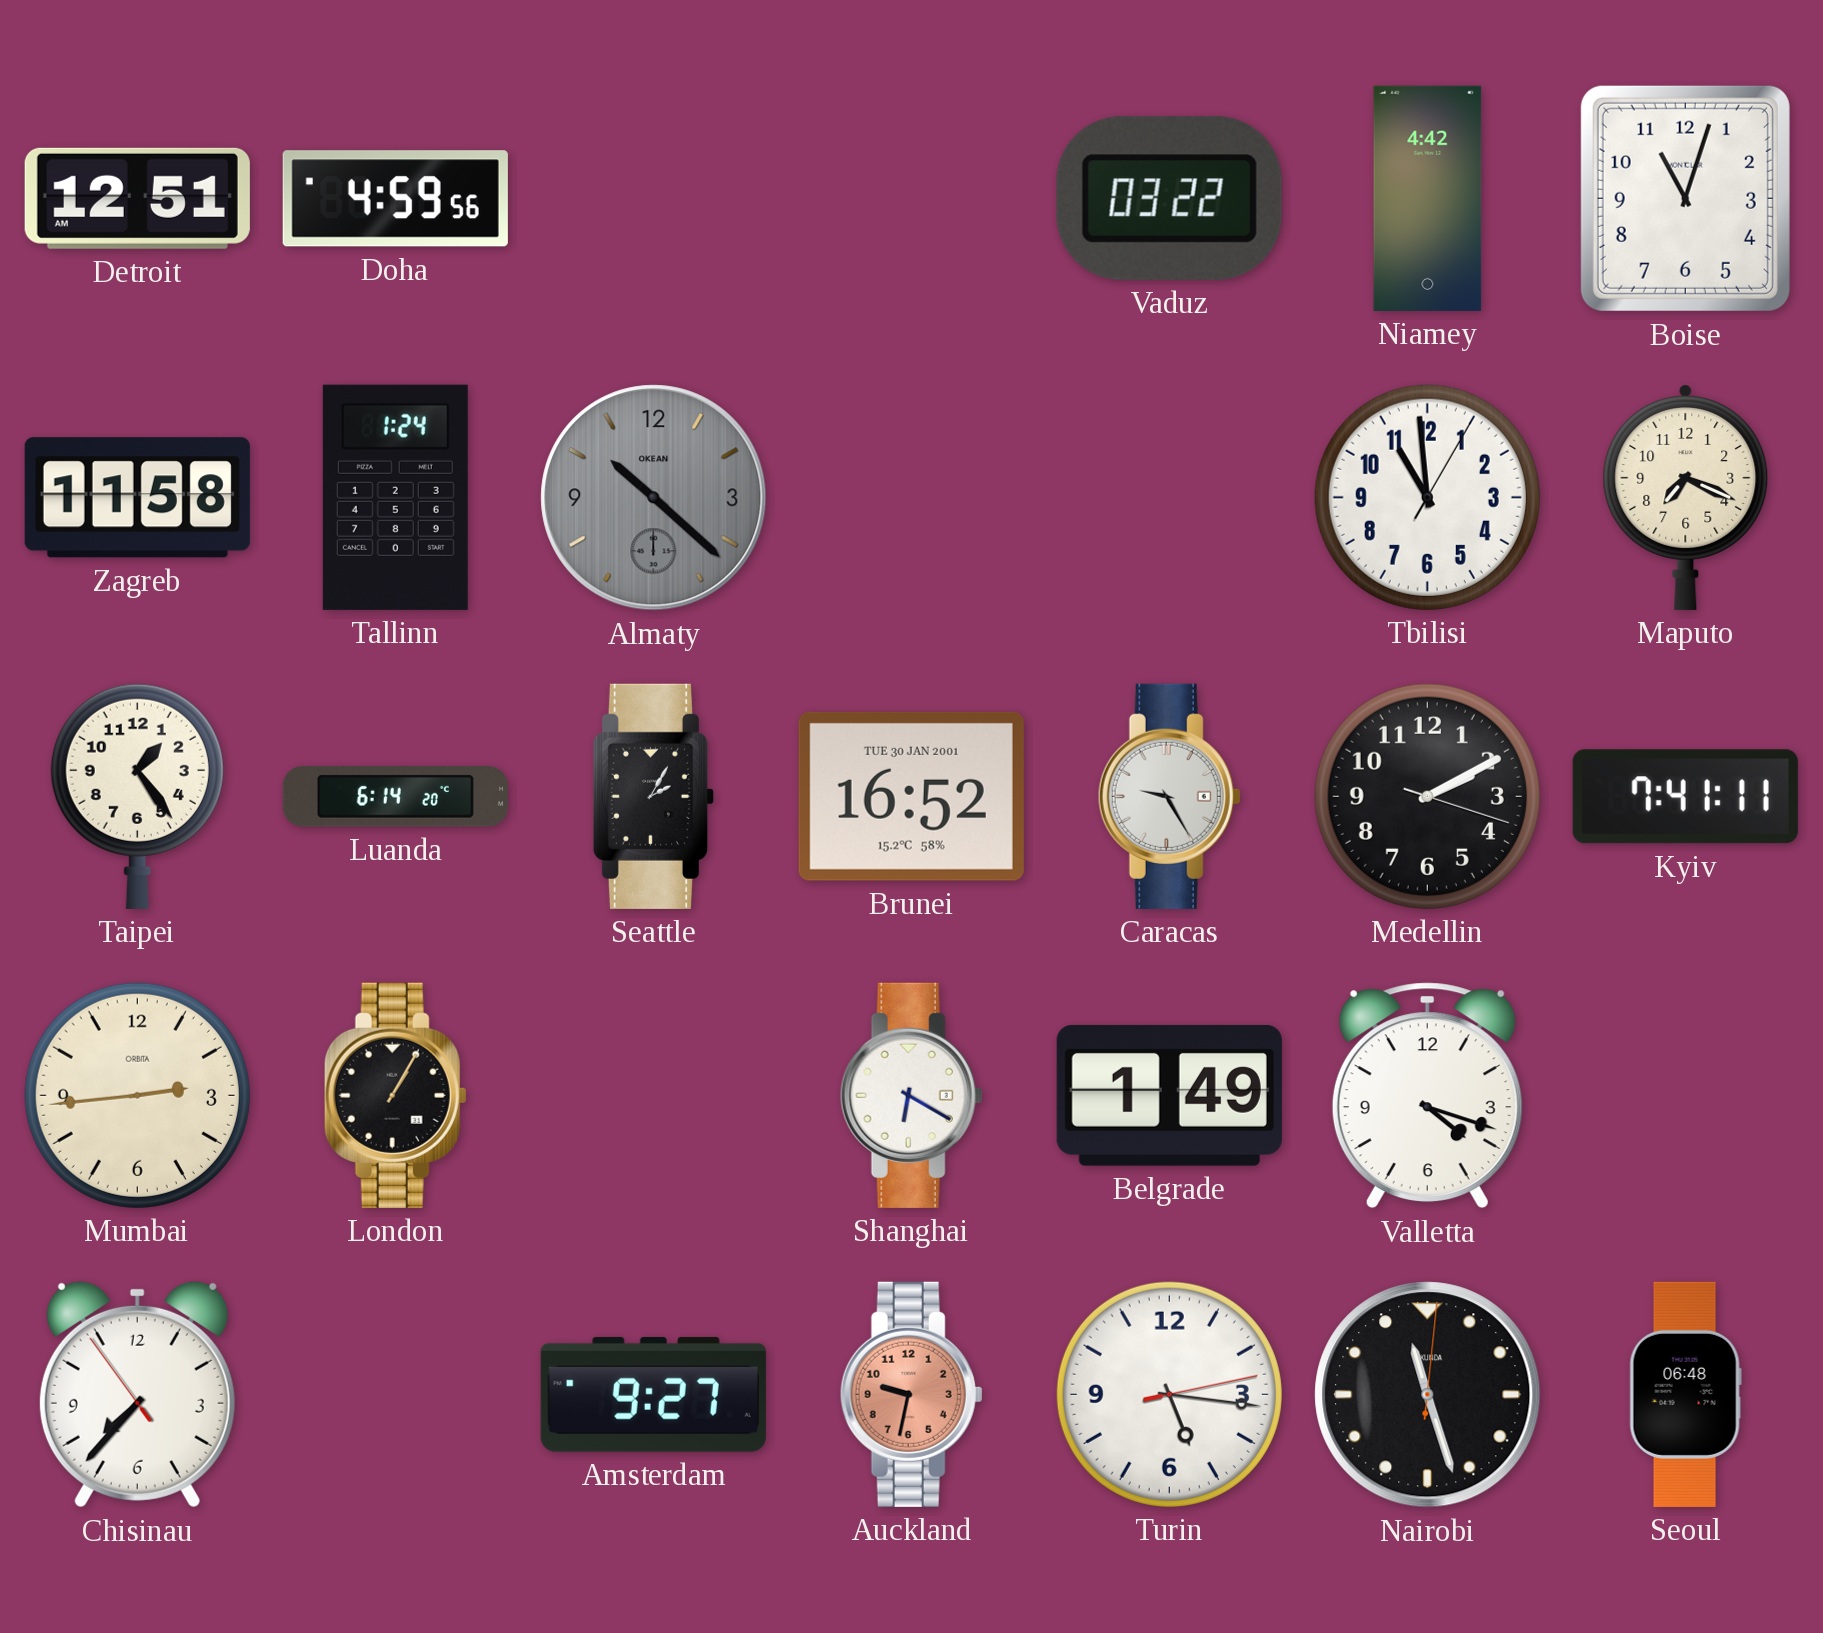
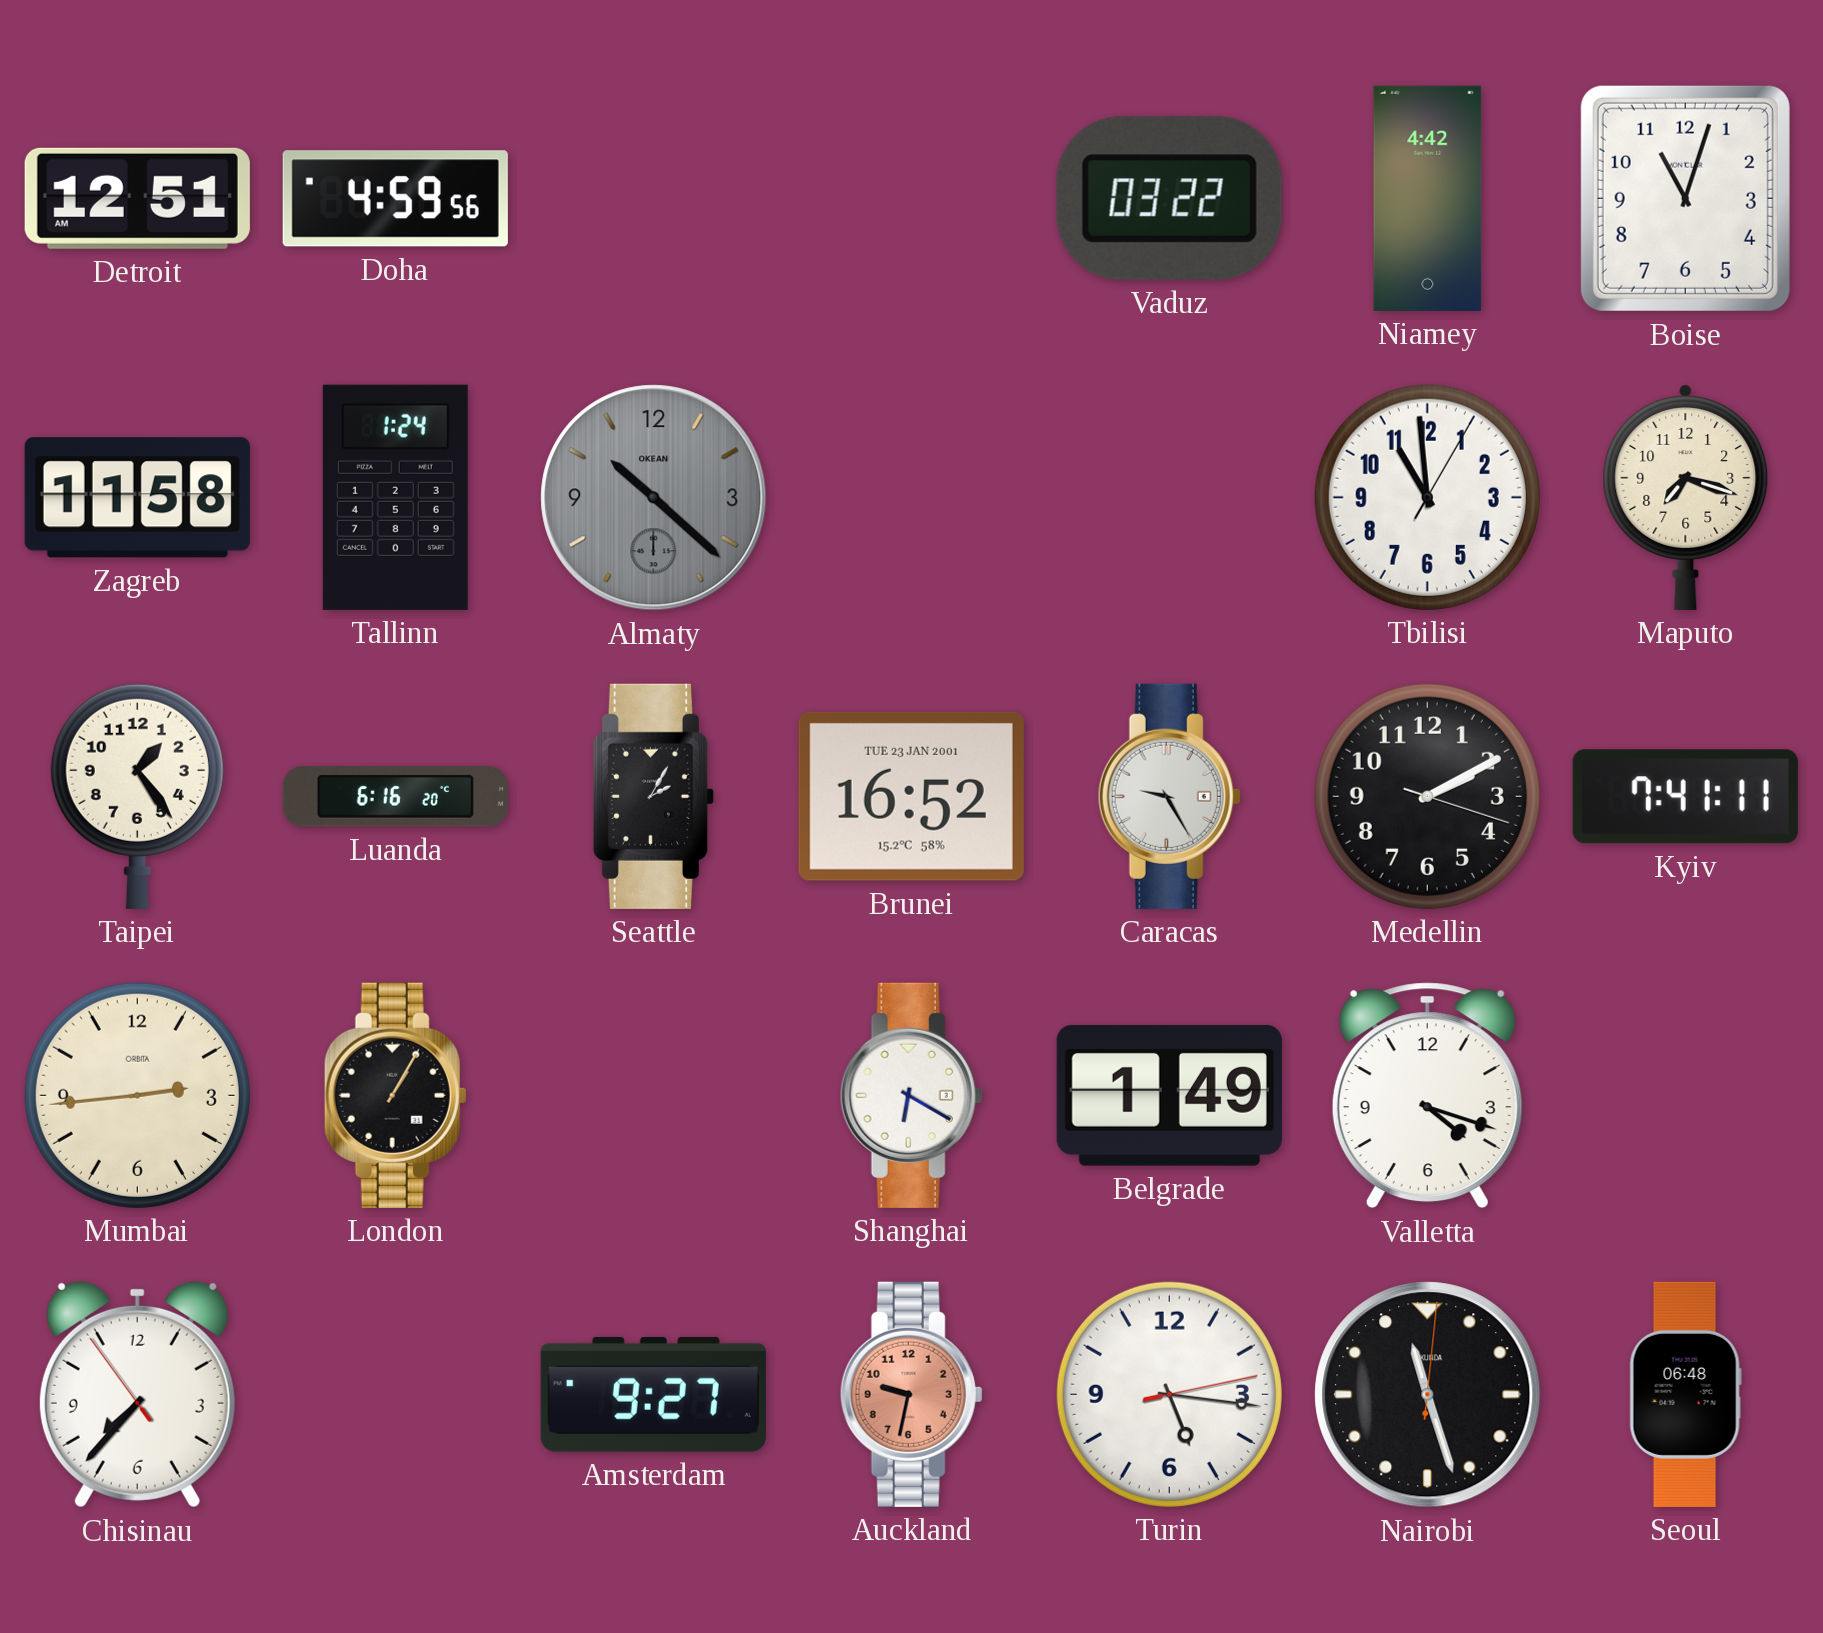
Maputo: 7:19 -> 7:18 (1686, 498)
Luanda: 6:14 -> 6:16 (395, 797)
Brunei date: TUE 30 JAN 2001 -> TUE 23 JAN 2001 (911, 796)
